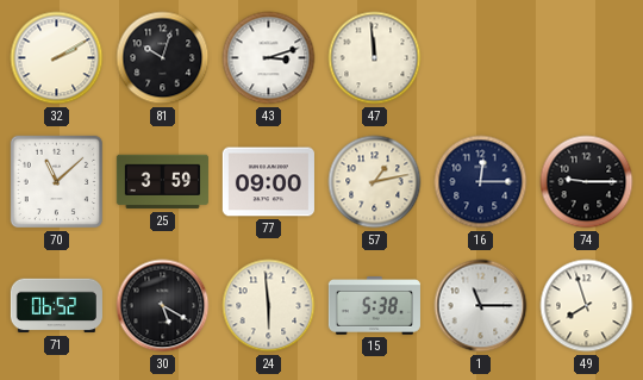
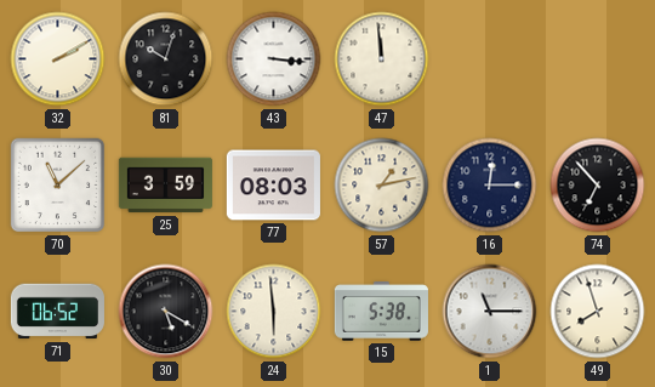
43: 3:12 -> 3:16 (274, 59)
77: 09:00 -> 08:03 (273, 186)
74: 9:15 -> 6:53 (598, 186)
